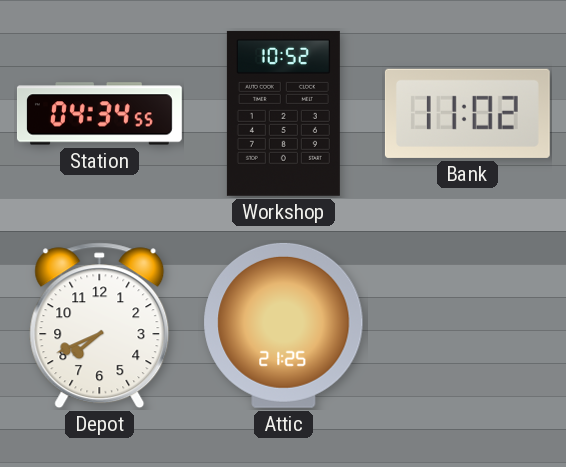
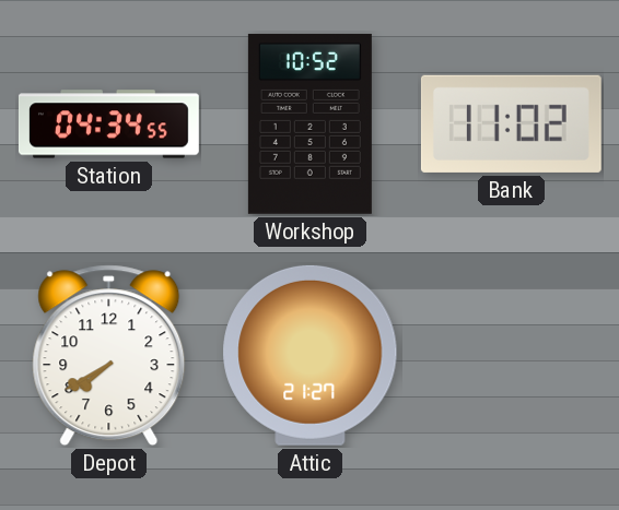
Depot: 7:41 -> 7:40 (109, 356)
Attic: 21:25 -> 21:27 (311, 355)
